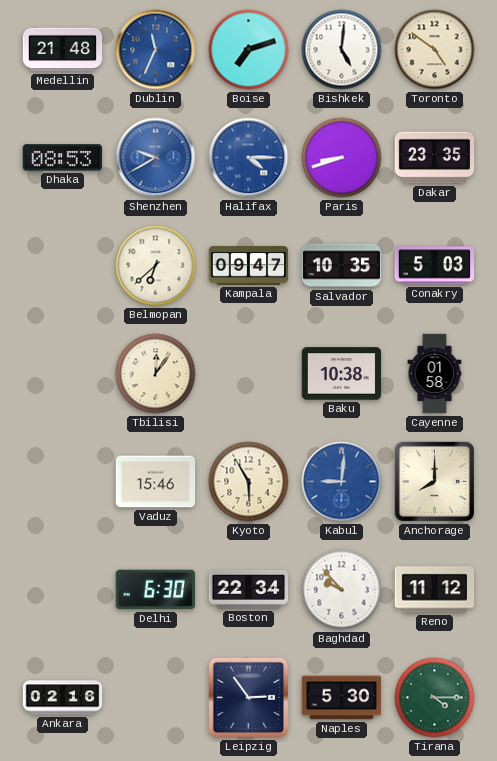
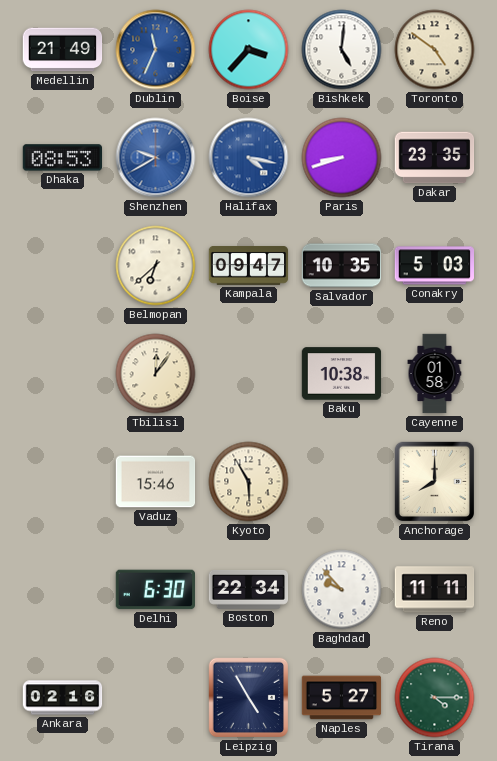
Medellin: 21:48 -> 21:49 (63, 50)
Boise: 7:12 -> 3:37 (249, 50)
Halifax: 4:15 -> 4:17 (249, 158)
Kabul: 9:01 -> none (342, 482)
Reno: 11:12 -> 11:11 (435, 590)
Leipzig: 2:54 -> 4:55 (249, 698)
Naples: 5:30 -> 5:27 (342, 698)
